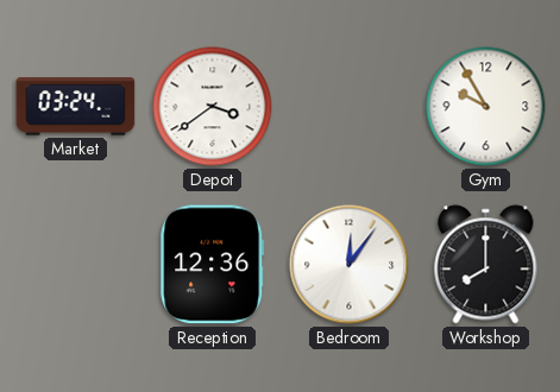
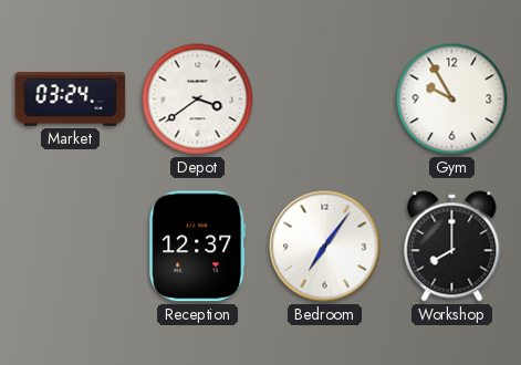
Reception: 12:36 -> 12:37 (198, 247)
Bedroom: 12:06 -> 7:06 (325, 247)
